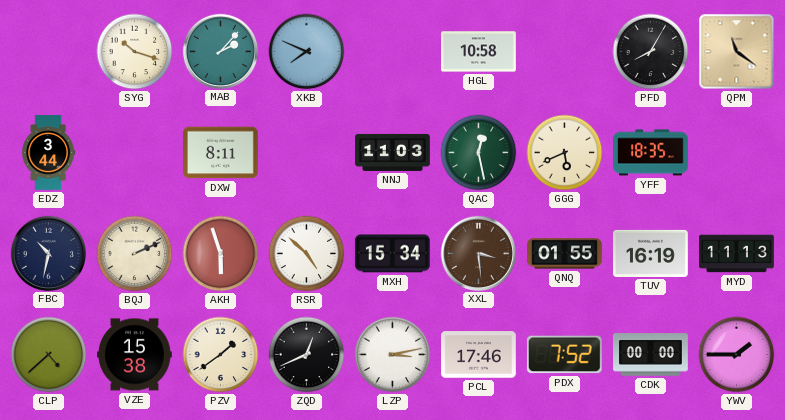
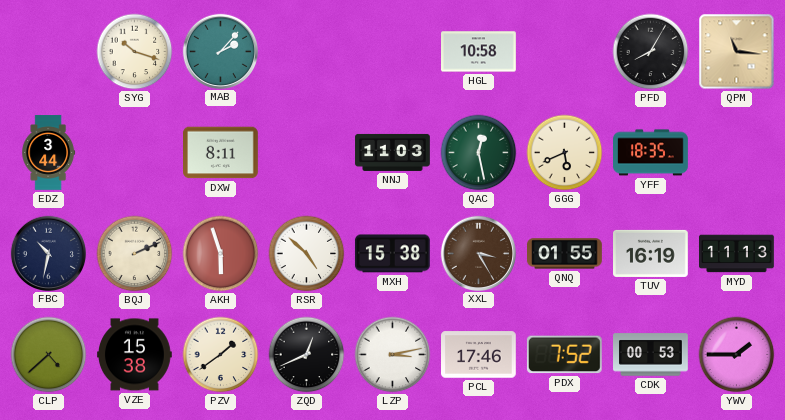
XKB: 7:49 -> none (307, 52)
QPM: 11:21 -> 11:16 (737, 52)
MXH: 15:34 -> 15:38 (392, 254)
XXL: 3:29 -> 3:25 (478, 253)
CDK: 00:00 -> 00:53 (651, 355)
